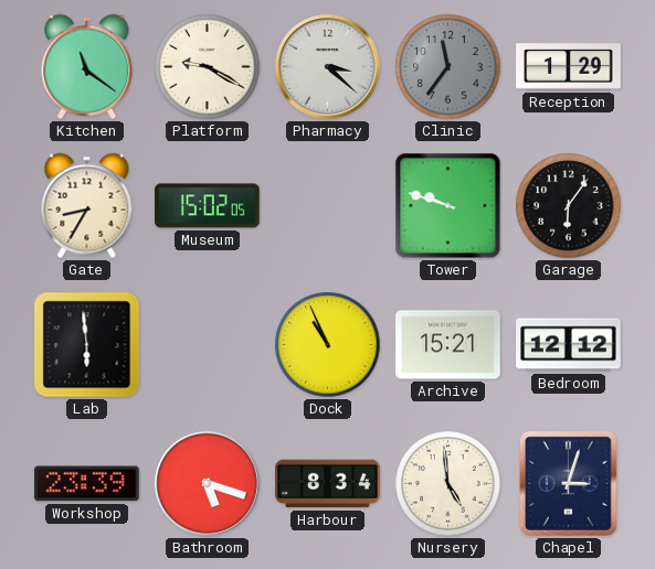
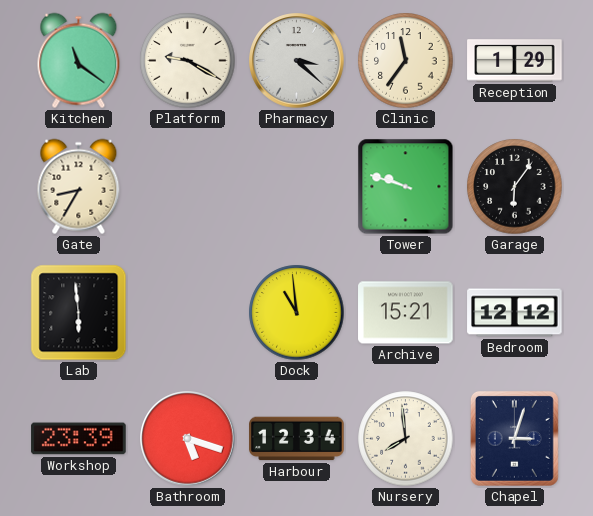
Clinic dial: grey -> cream (406, 61)
Museum: 15:02 -> none (208, 206)
Dock: 10:56 -> 10:59 (297, 313)
Harbour: 8:34 -> 12:34 (297, 439)
Nursery: 4:59 -> 7:59 (406, 439)
